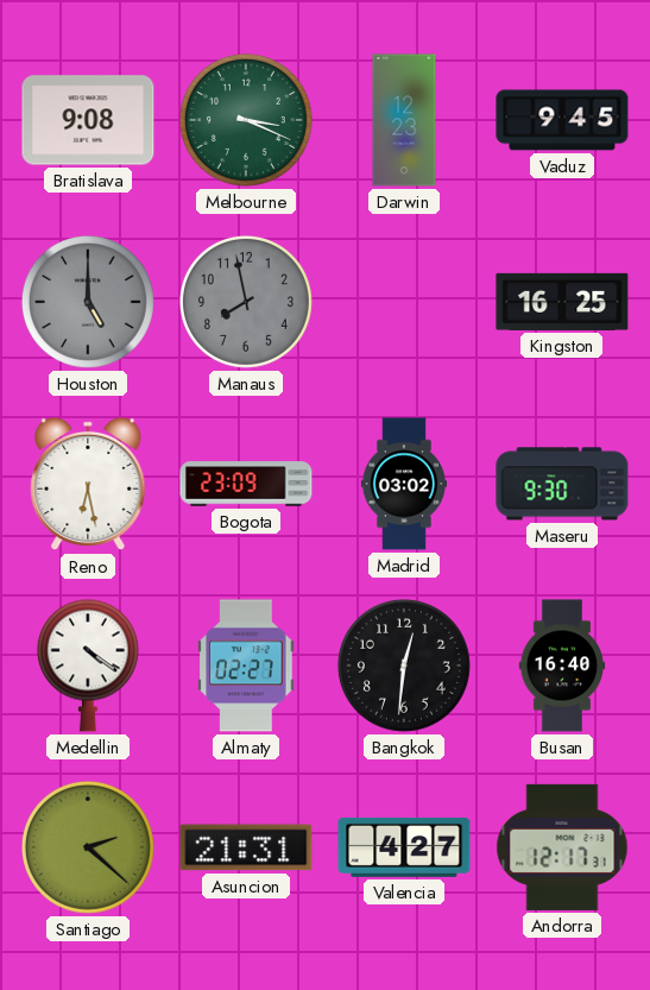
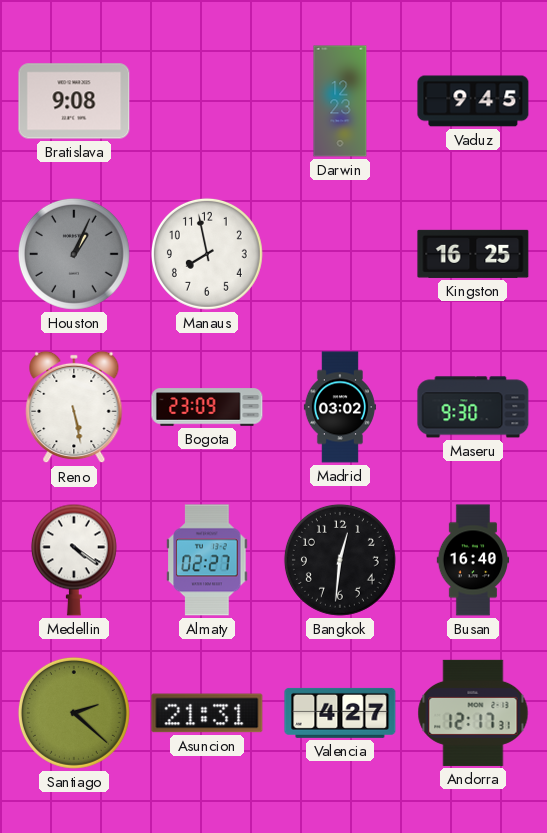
Melbourne: 3:19 -> none (246, 120)
Houston: 5:00 -> 1:04 (74, 254)
Manaus dial: grey -> white (207, 254)
Reno: 6:28 -> 5:28 (74, 407)
